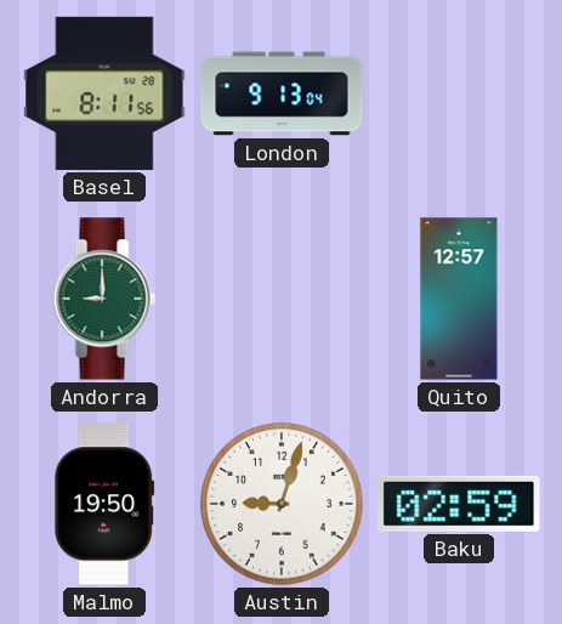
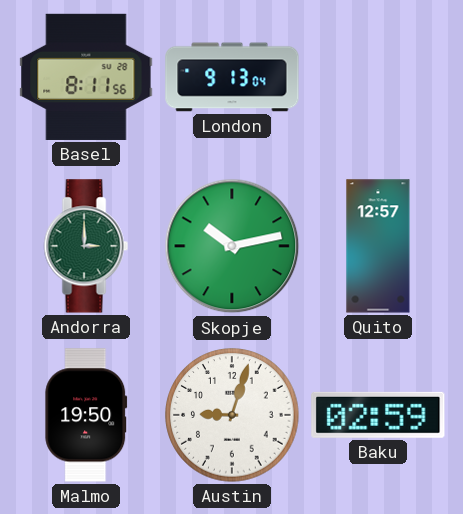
Andorra: 9:00 -> 3:00 (86, 246)
Skopje: none -> 10:13 (232, 246)
